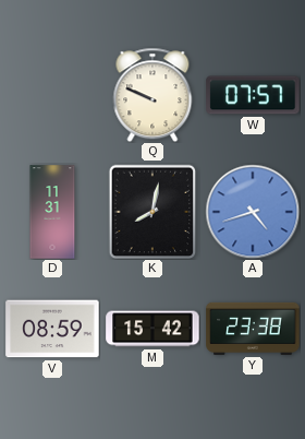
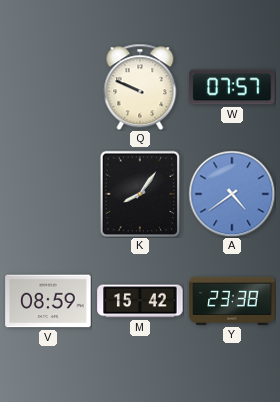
D: 11:31 -> none (52, 212)
K: 8:02 -> 8:06 (140, 194)
A: 4:42 -> 4:39 (232, 194)
